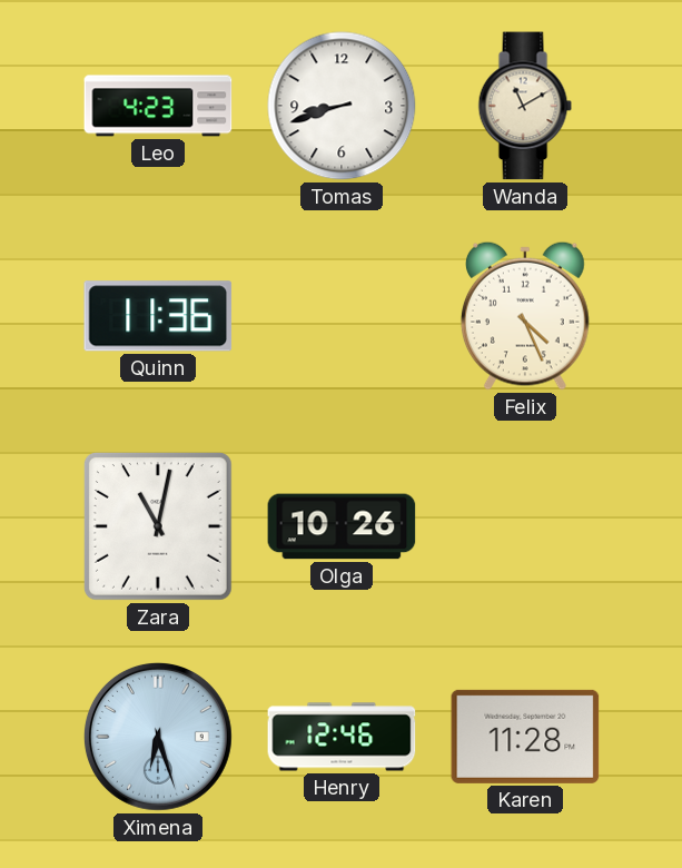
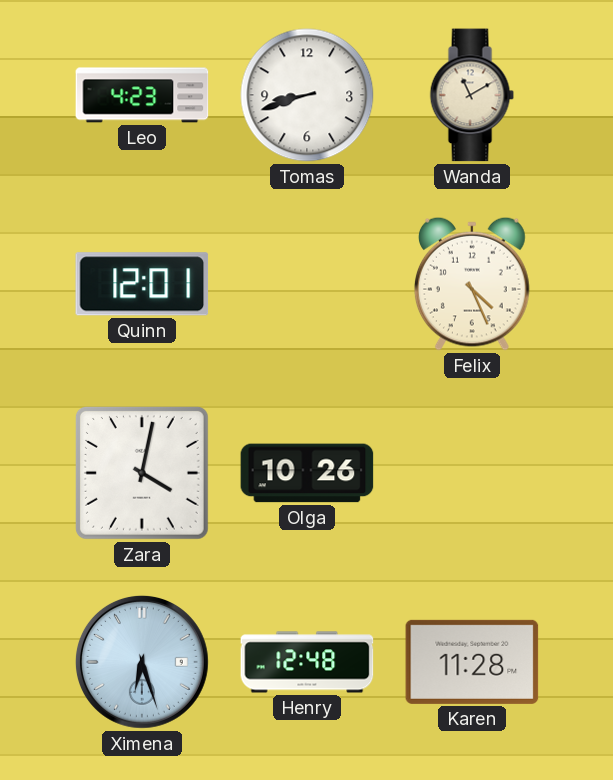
Quinn: 11:36 -> 12:01 (142, 284)
Zara: 11:02 -> 4:02 (142, 473)
Henry: 12:46 -> 12:48 (307, 662)
